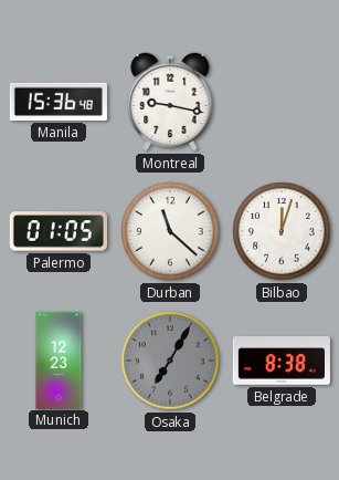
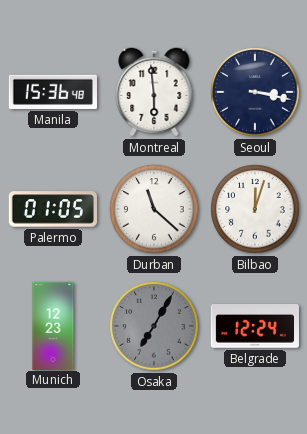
Montreal: 9:17 -> 5:59 (154, 92)
Seoul: none -> 3:17 (255, 92)
Belgrade: 8:38 -> 12:24 (255, 326)
